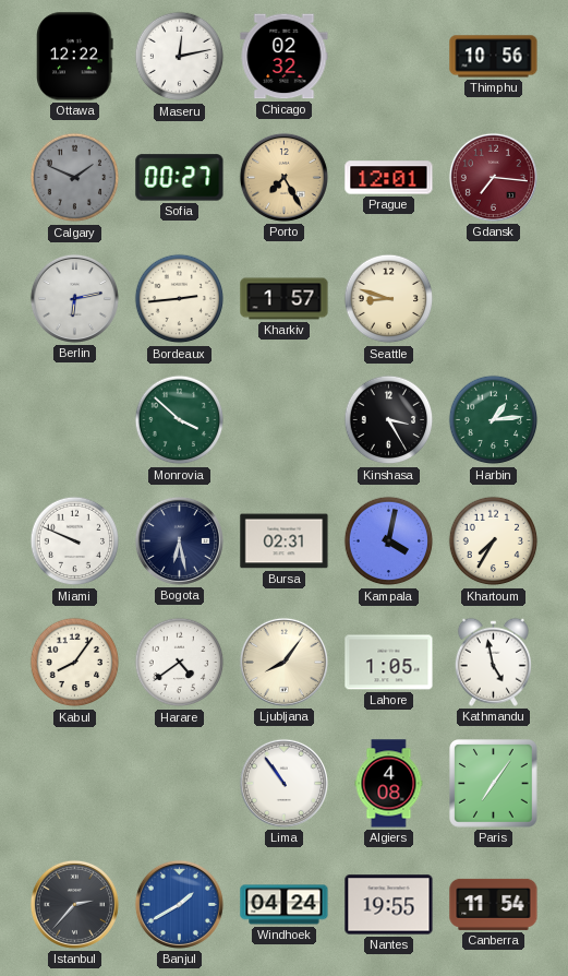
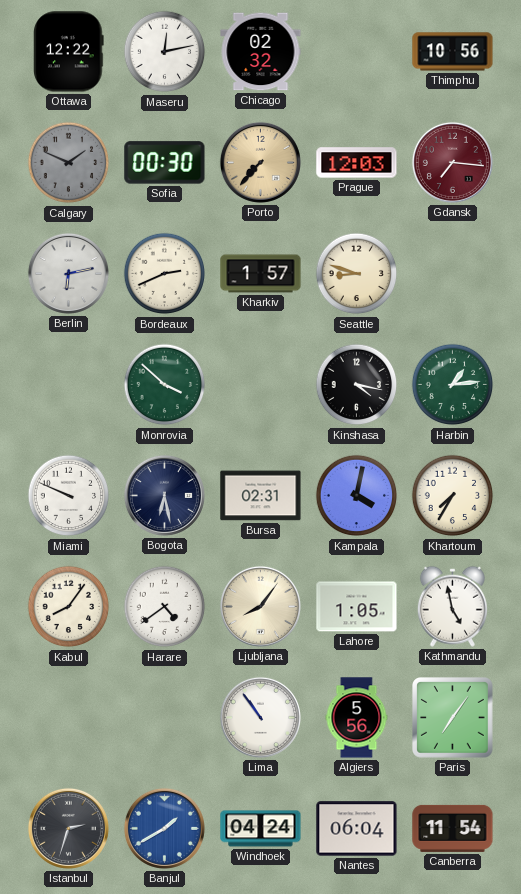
Sofia: 00:27 -> 00:30 (165, 163)
Porto: 7:25 -> 7:37 (260, 162)
Prague: 12:01 -> 12:03 (357, 163)
Bordeaux: 2:44 -> 2:41 (165, 274)
Kinshasa: 3:25 -> 4:17 (357, 385)
Algiers: 4:08 -> 5:56 (357, 718)
Istanbul: 2:37 -> 2:33 (68, 828)
Nantes: 19:55 -> 06:04 (357, 829)
